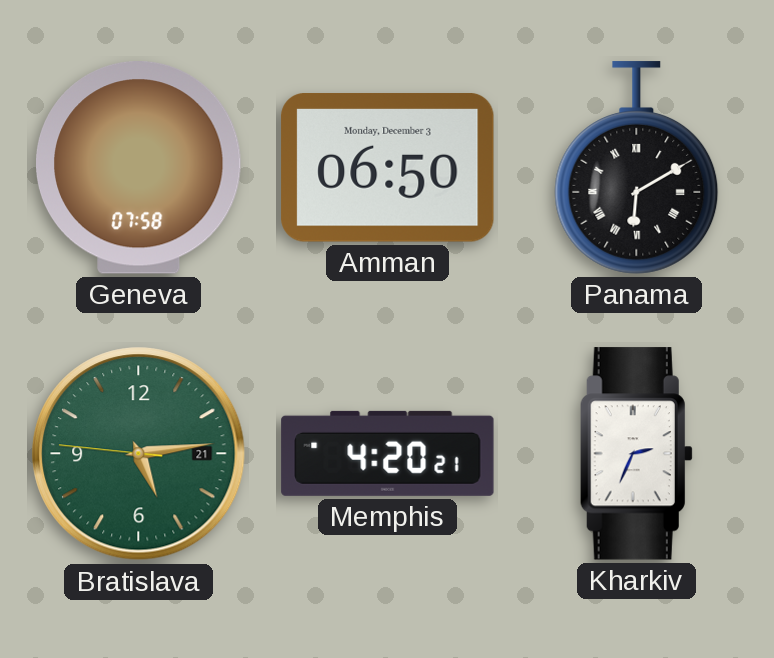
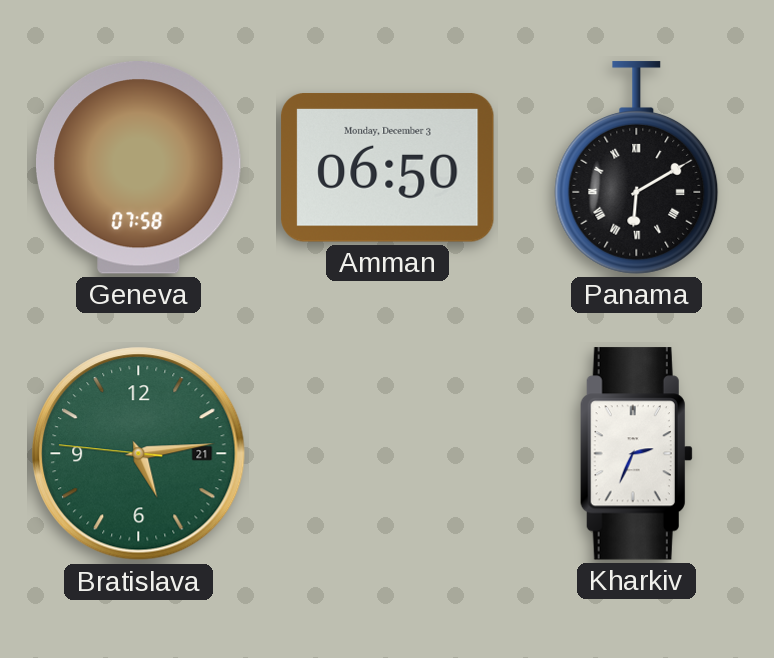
Memphis: 4:20 -> none (388, 453)
